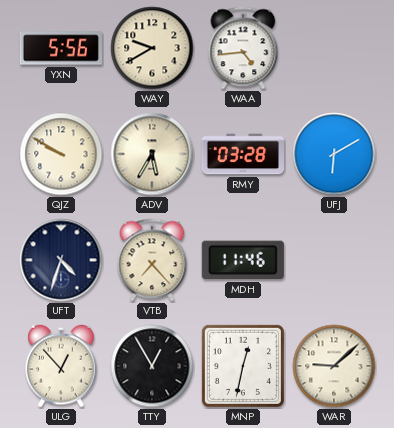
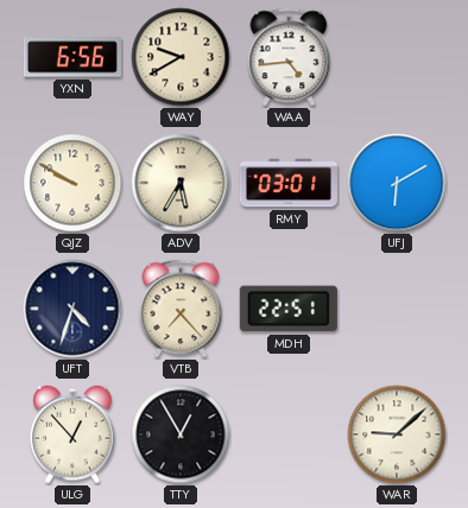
YXN: 5:56 -> 6:56 (72, 57)
RMY: 03:28 -> 03:01 (289, 183)
MDH: 11:46 -> 22:51 (289, 309)
MNP: 12:32 -> none (243, 366)
